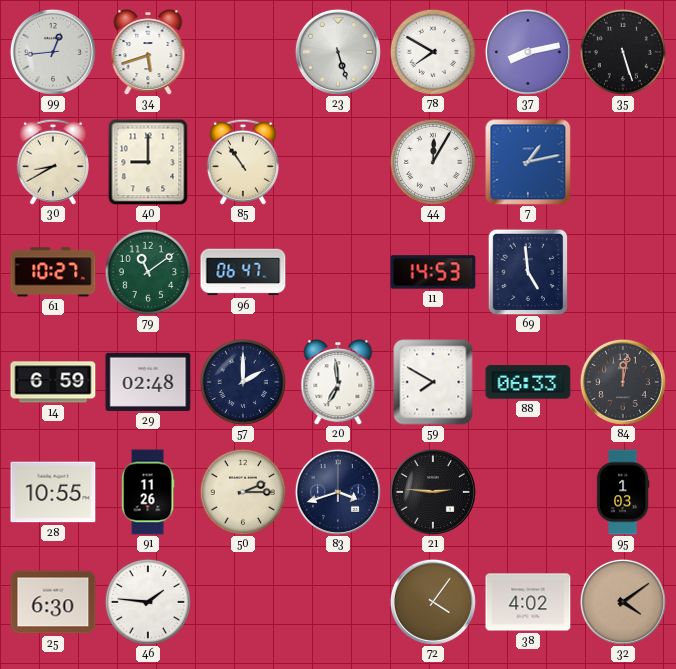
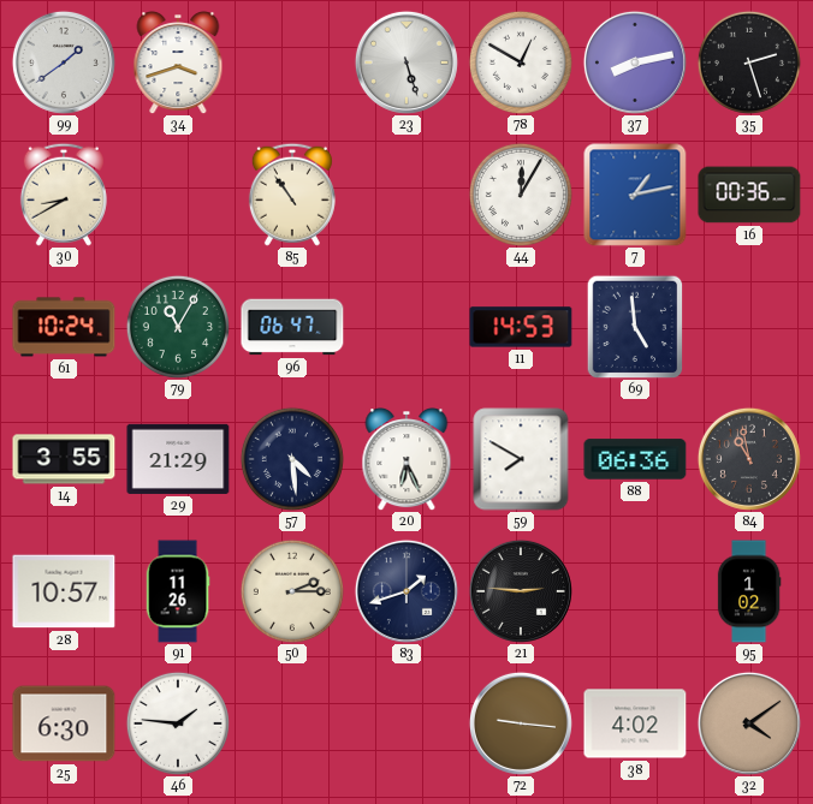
99: 12:44 -> 1:39 (64, 62)
34: 5:42 -> 3:42 (178, 64)
78: 7:50 -> 12:50 (521, 62)
35: 5:27 -> 2:27 (749, 62)
40: 9:00 -> none (148, 162)
16: none -> 00:36 (749, 195)
61: 10:27 -> 10:24 (64, 327)
79: 11:09 -> 11:05 (178, 327)
14: 6:59 -> 3:55 (64, 459)
29: 02:48 -> 21:29 (178, 459)
57: 2:00 -> 4:29 (292, 459)
20: 6:59 -> 6:26 (406, 460)
88: 06:33 -> 06:36 (635, 459)
84: 12:02 -> 10:58 (749, 459)
28: 10:55 -> 10:57 (64, 591)
83: 3:42 -> 1:42 (406, 591)
95: 1:03 -> 1:02 (749, 591)
72: 4:06 -> 9:16 (521, 723)
